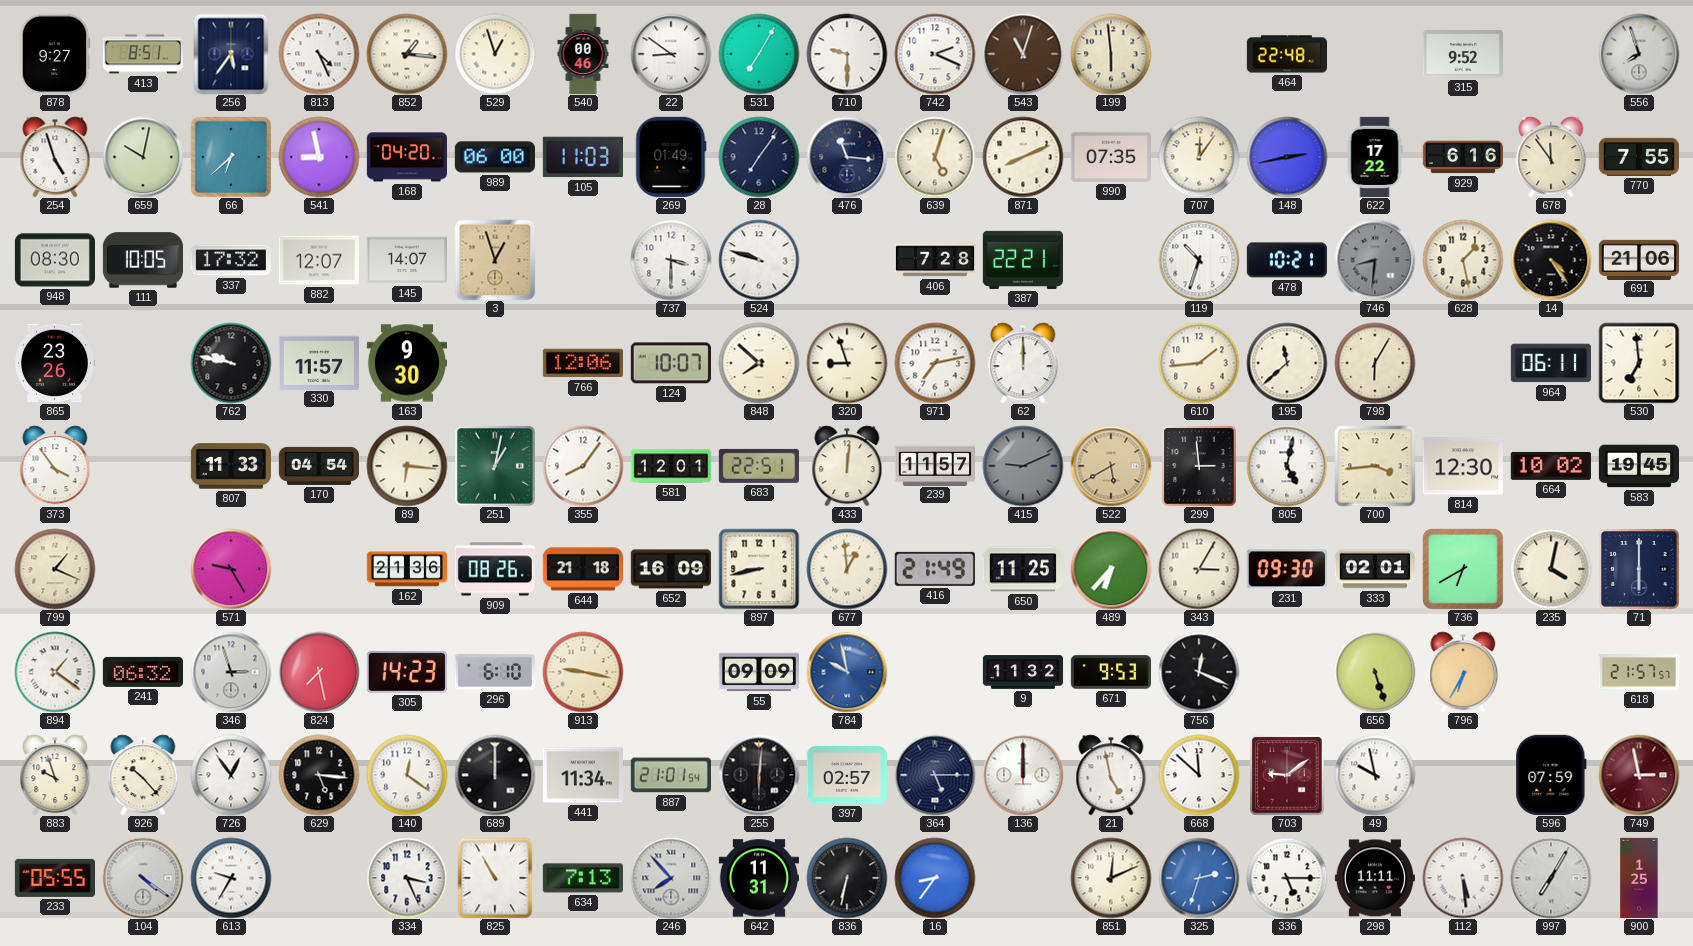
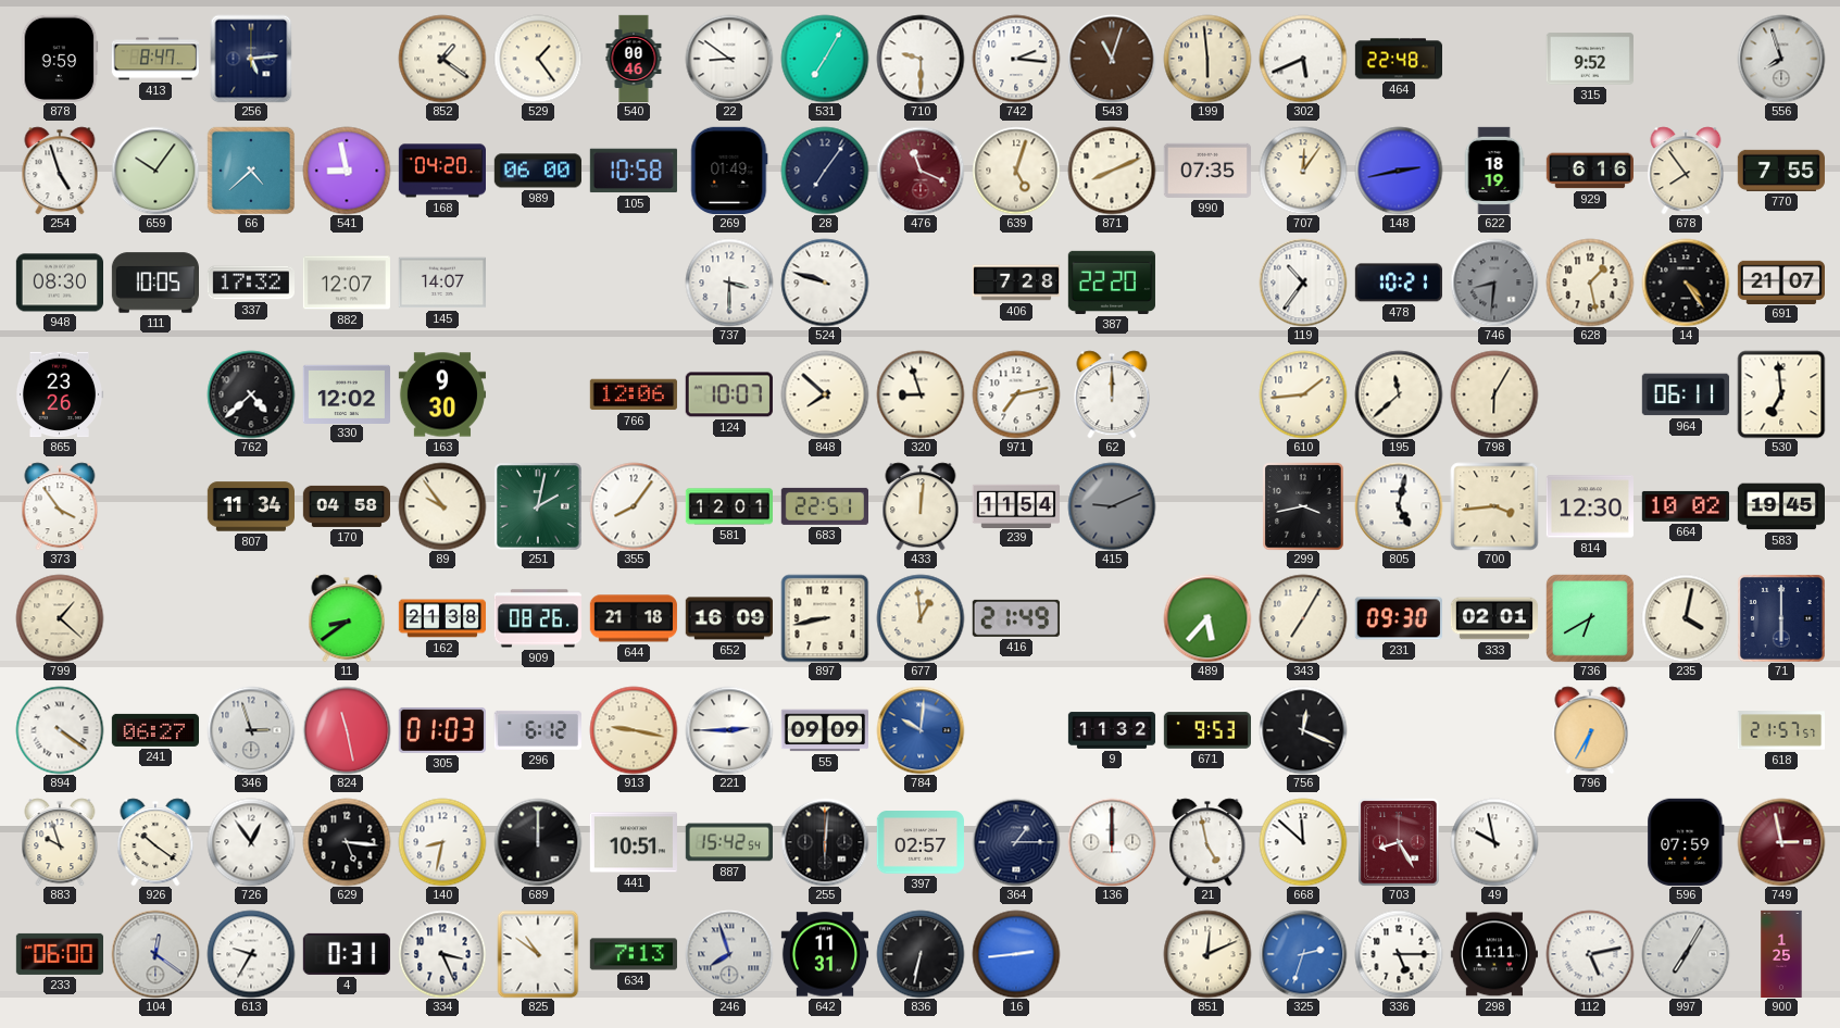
878: 9:27 -> 9:59 (60, 59)
413: 8:51 -> 8:47 (155, 59)
256: 5:36 -> 5:14 (251, 59)
813: 4:26 -> none (319, 54)
852: 1:16 -> 1:21 (442, 59)
529: 12:57 -> 1:24 (538, 59)
742: 2:19 -> 2:16 (1016, 59)
302: none -> 5:41 (1303, 59)
659: 10:02 -> 10:06 (155, 171)
66: 6:38 -> 4:38 (251, 171)
105: 11:03 -> 10:58 (634, 171)
476: 11:16 -> 11:19 (921, 171)
476 dial: navy -> burgundy (921, 171)
622: 17:22 -> 18:19 (1494, 170)
678: 11:54 -> 7:54 (1686, 171)
3: 12:57 -> none (495, 260)
387: 22:21 -> 22:20 (1112, 283)
119: 10:33 -> 10:36 (1303, 283)
691: 21:06 -> 21:07 (1780, 281)
762: 9:47 -> 4:38 (251, 394)
330: 11:57 -> 12:02 (346, 393)
807: 11:33 -> 11:34 (250, 506)
170: 04:54 -> 04:58 (346, 506)
89: 6:16 -> 9:54 (442, 506)
251: 1:02 -> 2:02 (538, 506)
239: 11:57 -> 11:54 (1015, 505)
522: 5:40 -> none (1111, 466)
299: 2:59 -> 3:43 (1303, 506)
799: 1:19 -> 1:22 (60, 618)
571: 9:25 -> none (231, 569)
11: none -> 8:39 (347, 618)
162: 21:36 -> 21:38 (441, 618)
650: 11:25 -> none (1022, 569)
489: 6:37 -> 5:37 (1207, 618)
343: 3:05 -> 7:05 (1303, 618)
894: 1:21 -> 4:21 (60, 730)
241: 06:32 -> 06:27 (154, 730)
824: 7:28 -> 11:28 (347, 730)
305: 14:23 -> 01:03 (442, 730)
296: 6:10 -> 6:12 (538, 730)
221: none -> 2:45 (729, 730)
784: 9:58 -> 10:01 (921, 730)
656: 5:27 -> none (1375, 672)
926: 10:23 -> 10:21 (155, 842)
140: 12:21 -> 8:32 (442, 842)
441: 11:34 -> 10:51 (634, 842)
887: 21:01 -> 15:42 (729, 842)
364: 5:15 -> 1:15 (1016, 842)
703: 9:09 -> 8:25 (1399, 842)
233: 05:55 -> 06:00 (59, 954)
104: 4:21 -> 12:21 (155, 954)
4: none -> 0:31 (347, 954)
825: 10:55 -> 10:51 (538, 954)
246: 7:53 -> 7:57 (729, 954)
16: 8:36 -> 2:44 (1016, 954)
112: 5:29 -> 5:13 (1590, 954)
